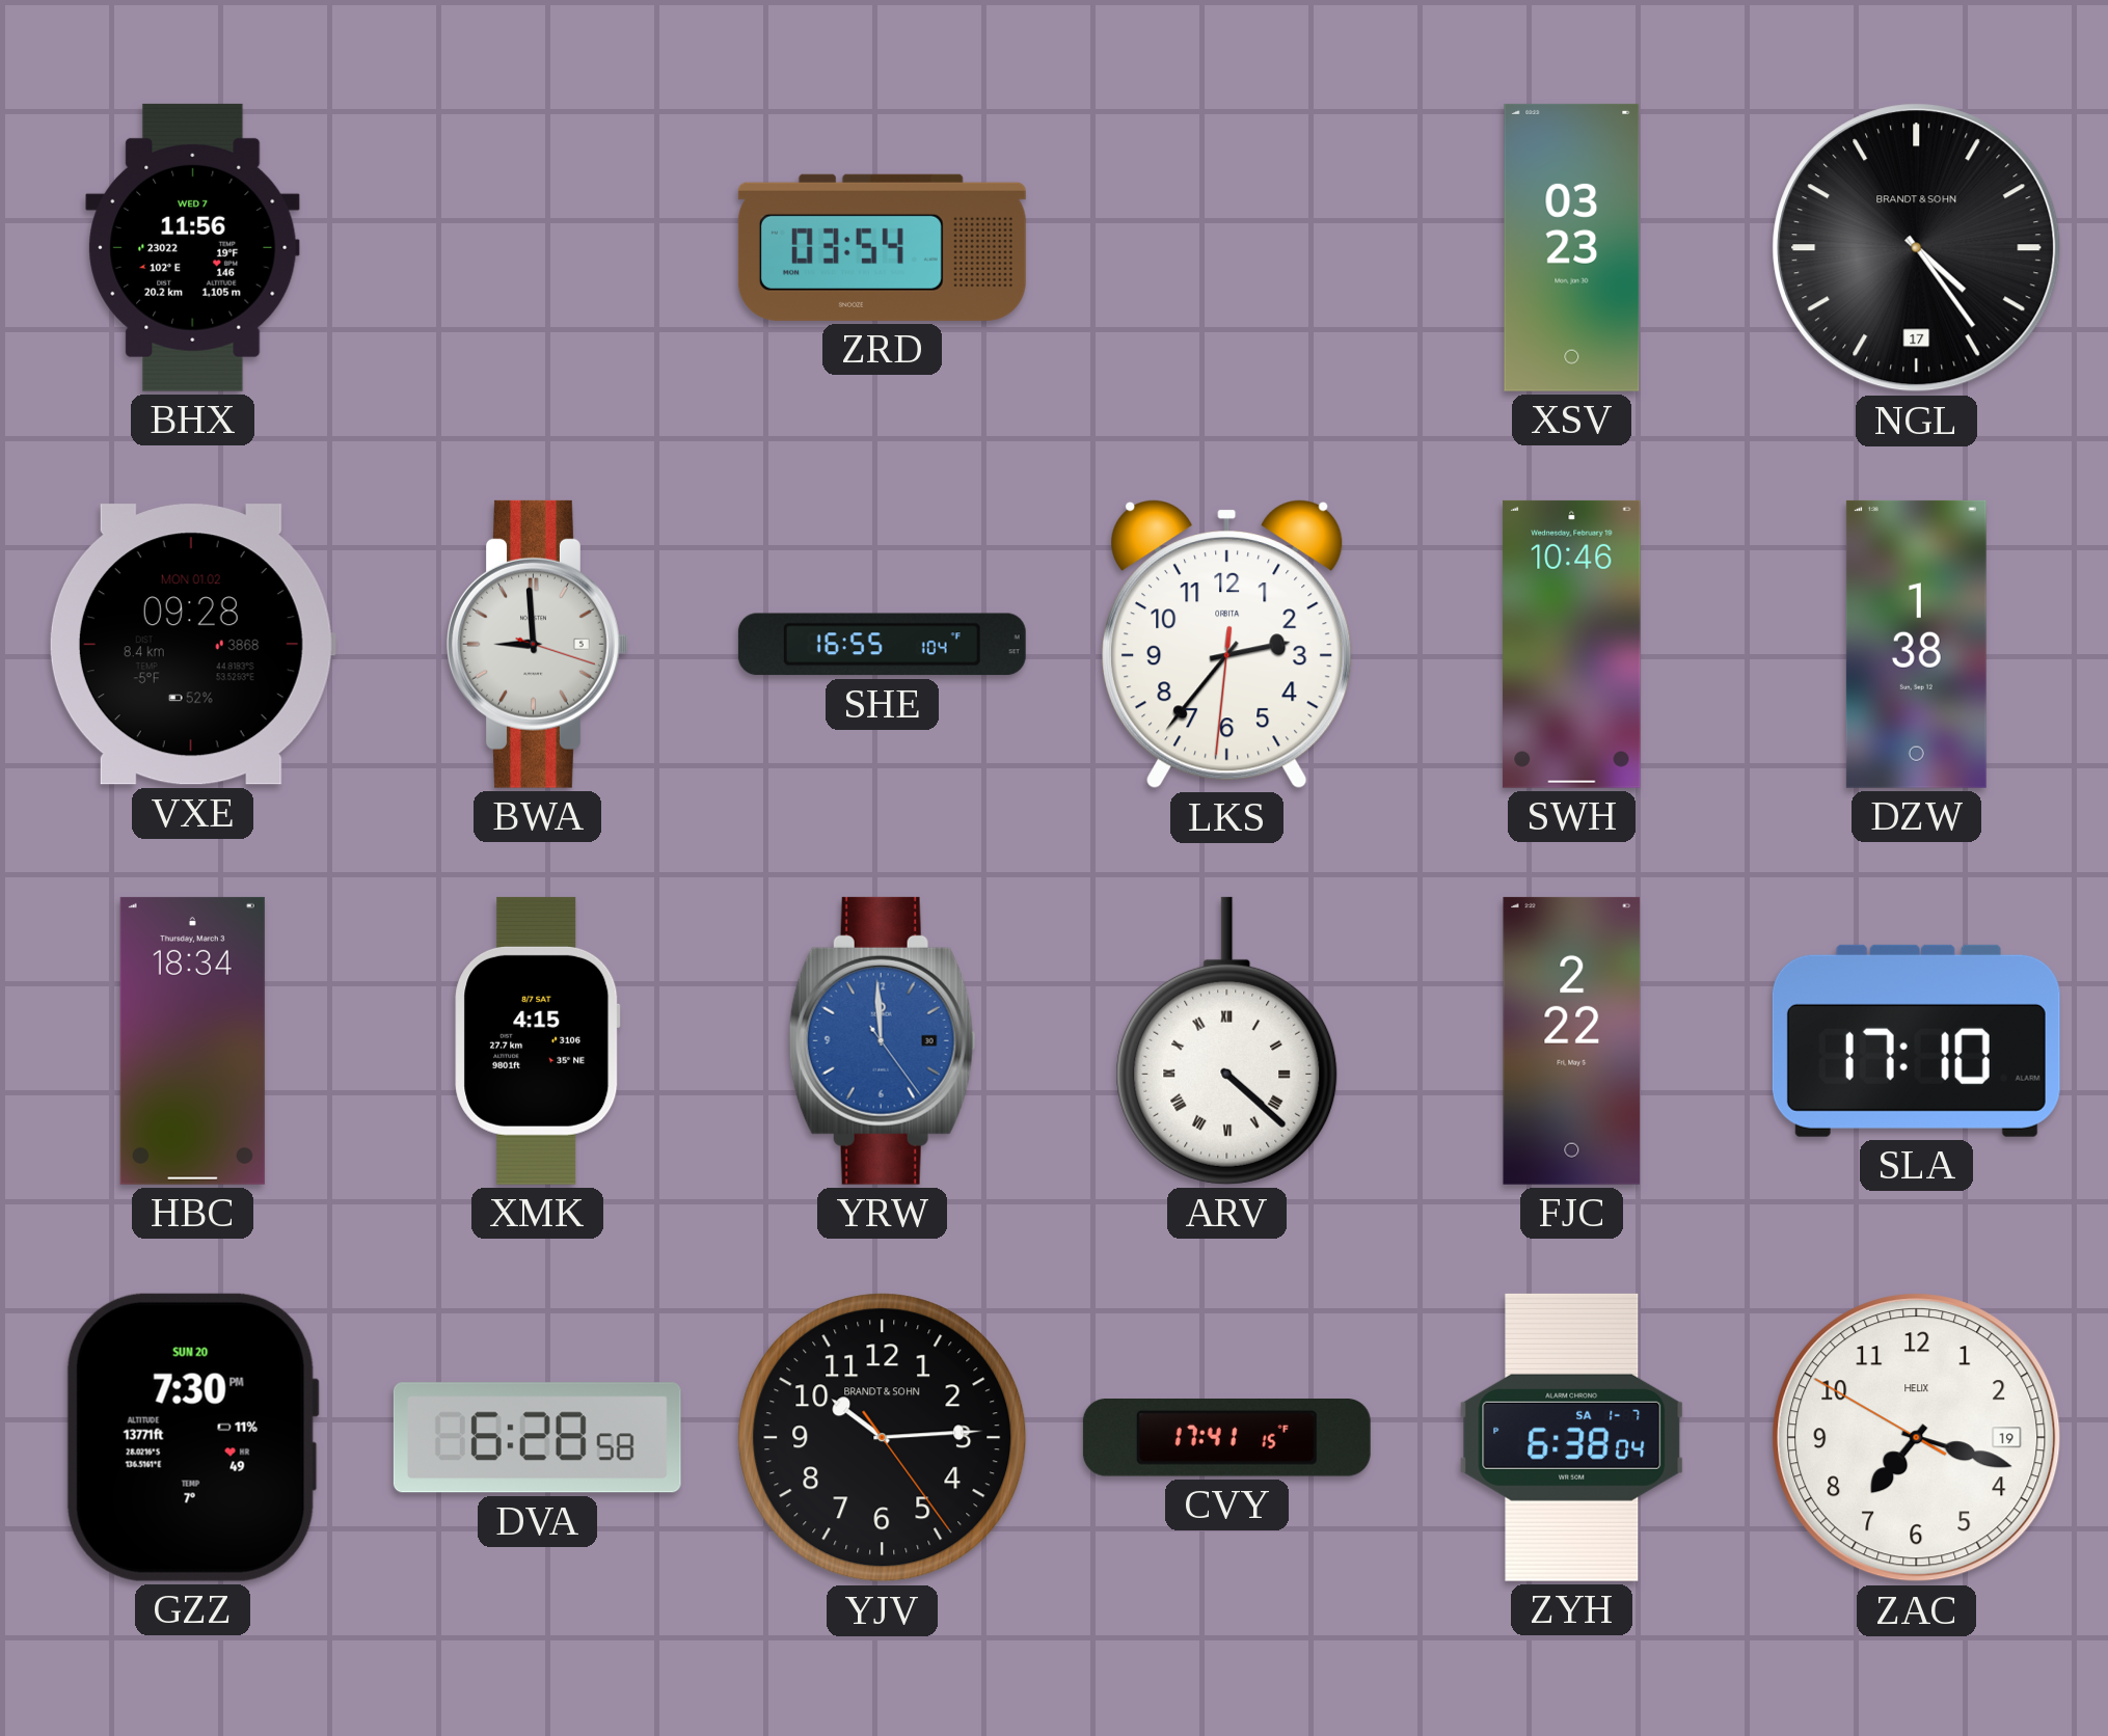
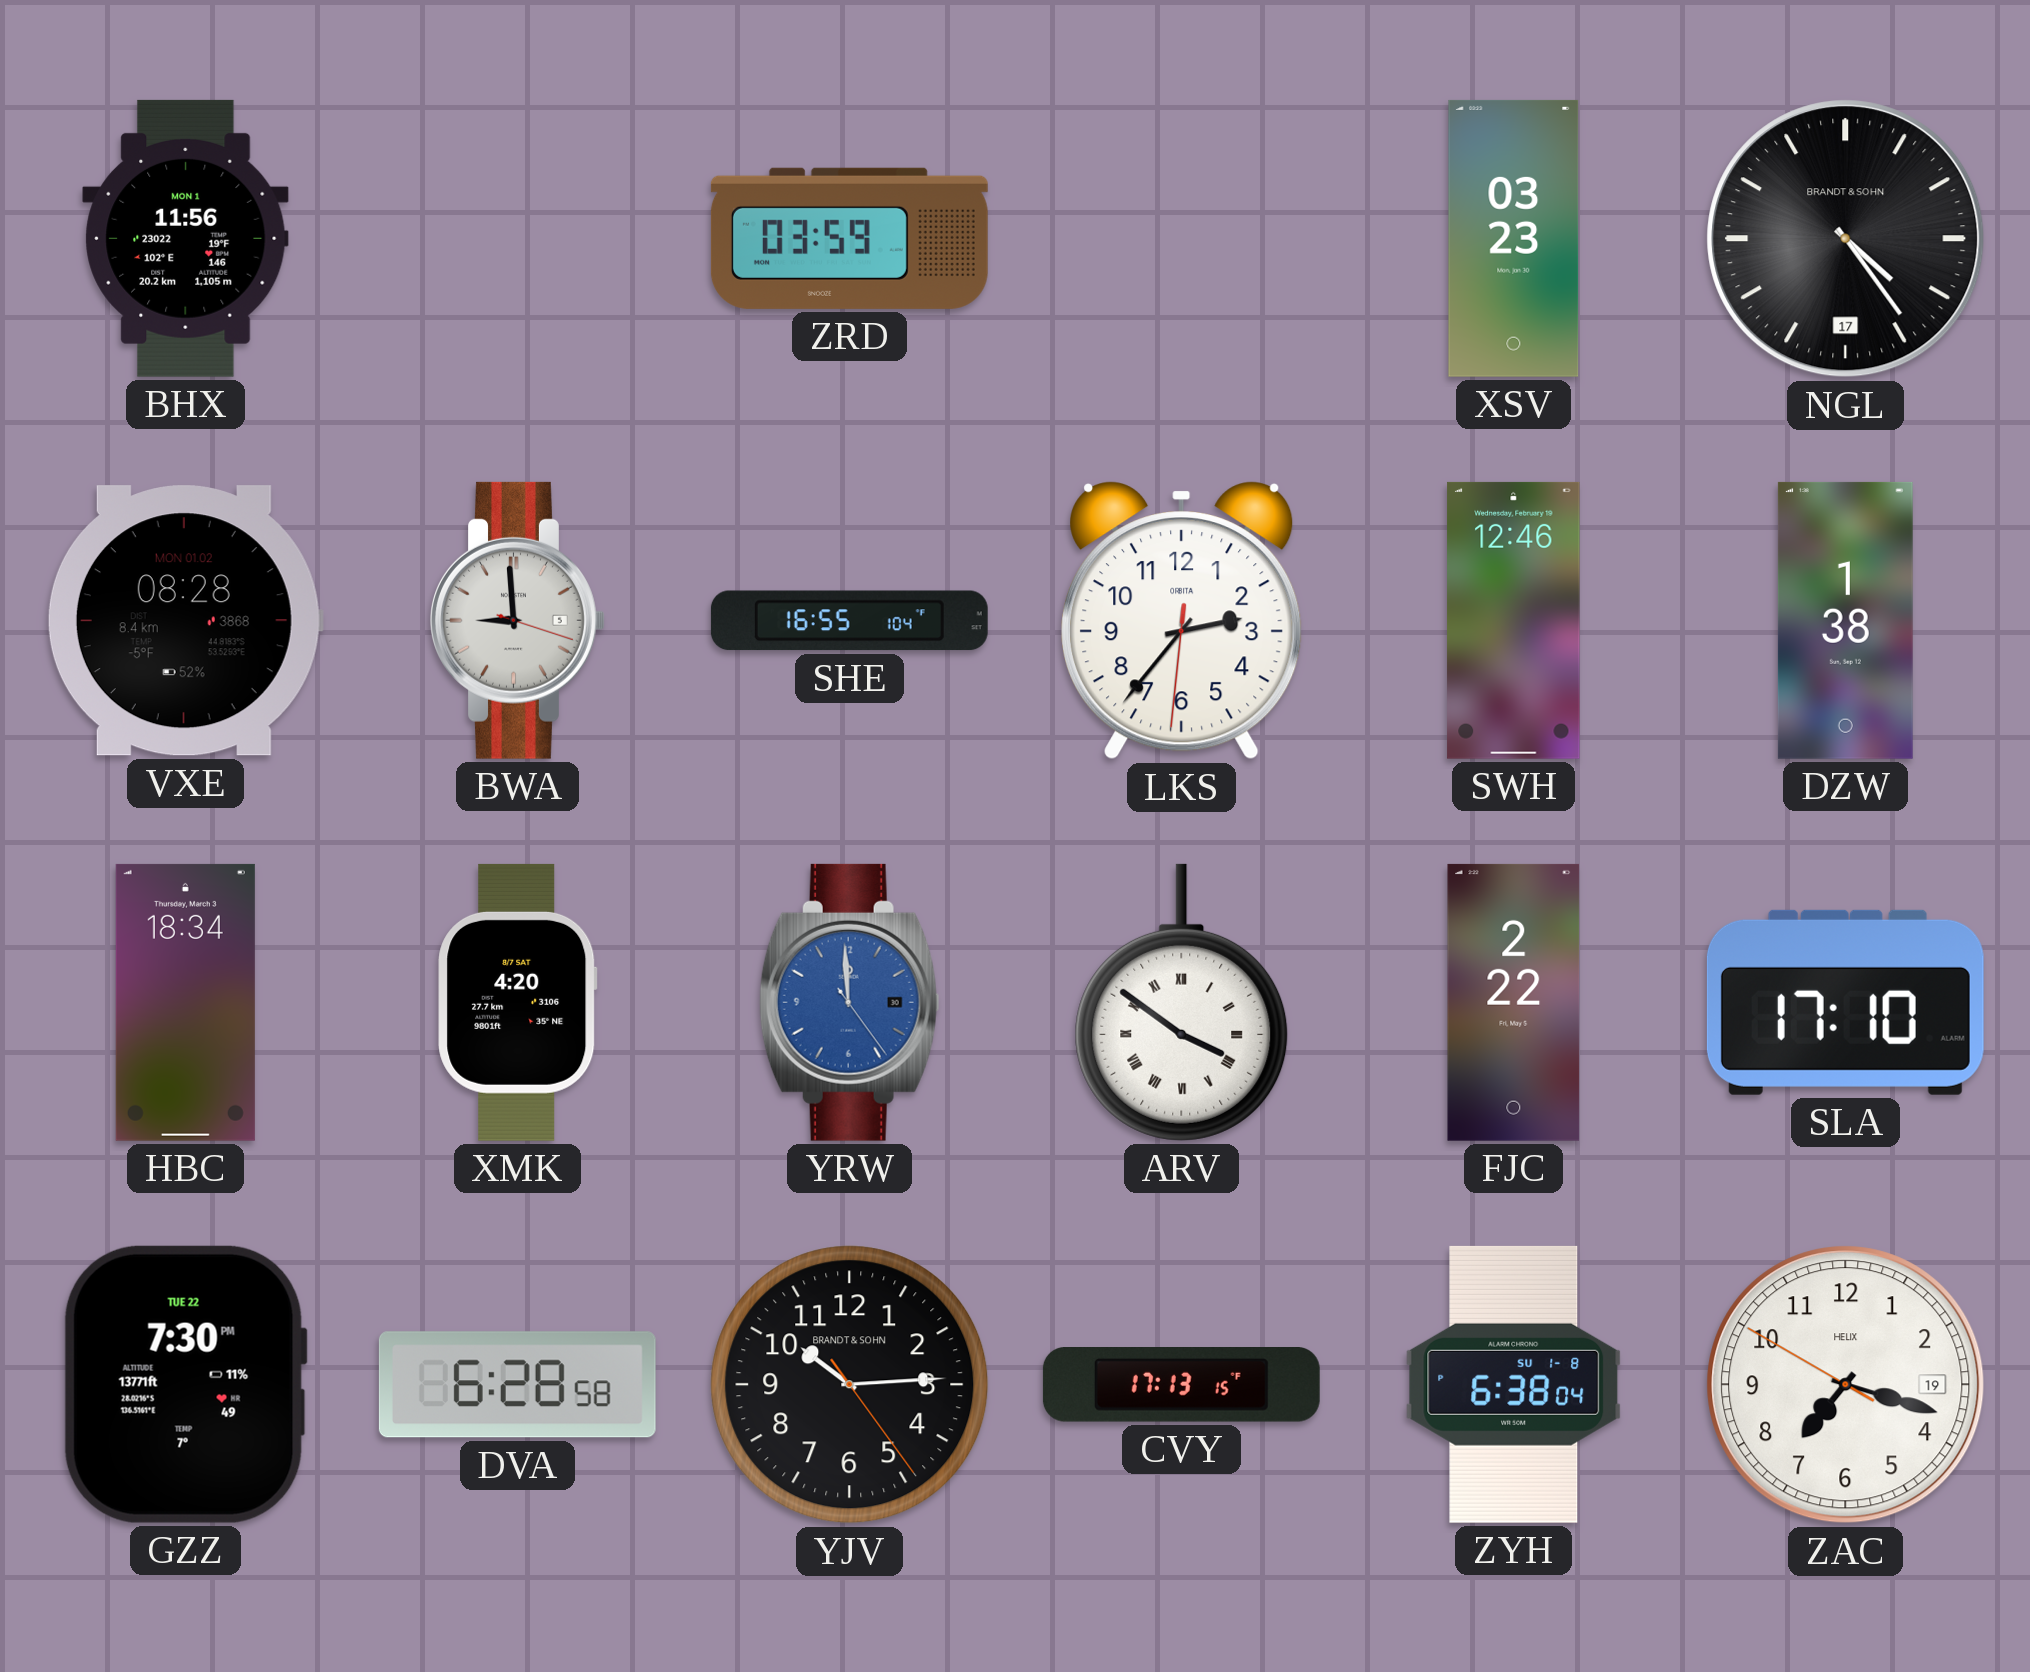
BHX date: WED 7 -> MON 1 (186, 238)
ZRD: 03:54 -> 03:59 (849, 238)
VXE: 09:28 -> 08:28 (185, 621)
SWH: 10:46 -> 12:46 (1514, 620)
XMK: 4:15 -> 4:20 (518, 1002)
ARV: 4:22 -> 3:51 (1182, 1002)
GZZ date: SUN 20 -> TUE 22 (185, 1384)
CVY: 17:41 -> 17:13 (1181, 1385)
ZYH date: SA 1-7 -> SU 1-8 (1514, 1384)
